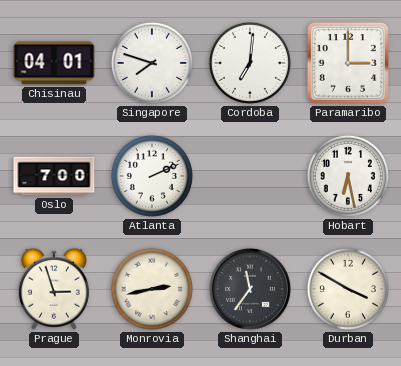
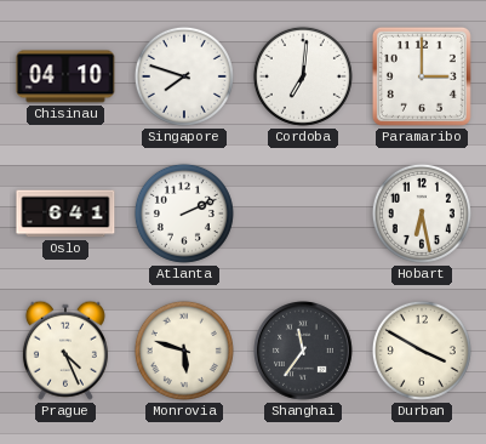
Chisinau: 04:01 -> 04:10 (65, 76)
Oslo: 7:00 -> 6:41 (65, 214)
Prague: 2:57 -> 4:26 (65, 351)
Monrovia: 2:43 -> 5:48 (184, 351)
